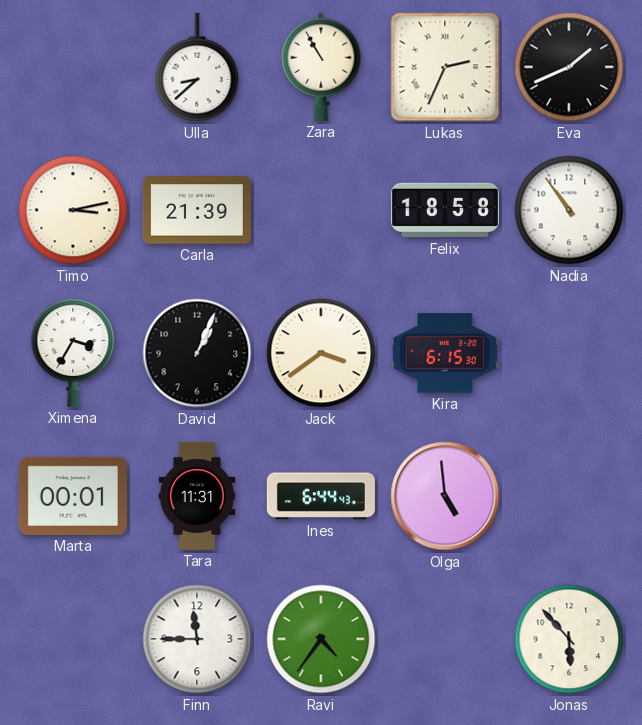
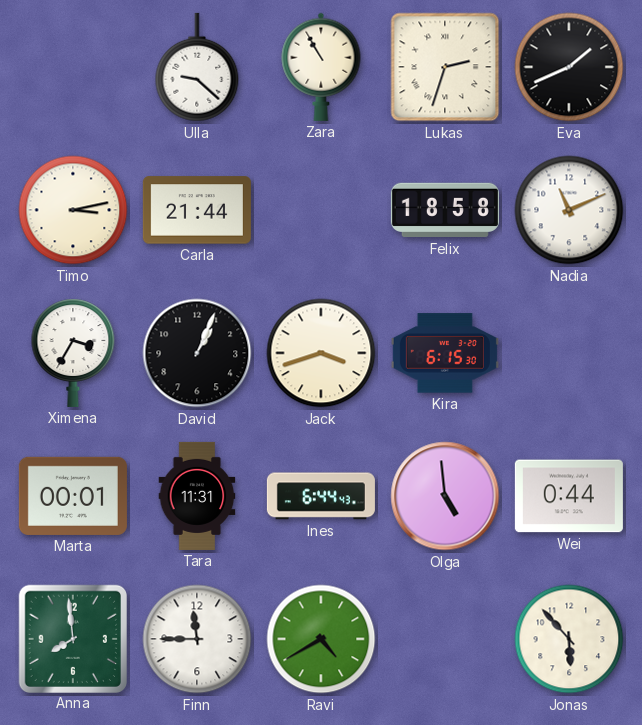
Ulla: 8:38 -> 9:22 (197, 67)
Lukas: 2:34 -> 2:33 (445, 67)
Carla: 21:39 -> 21:44 (197, 210)
Nadia: 10:54 -> 11:11 (569, 210)
Jack: 3:39 -> 3:42 (321, 353)
Wei: none -> 0:44 (569, 496)
Anna: none -> 7:59 (72, 638)
Ravi: 4:36 -> 4:40 (321, 639)
